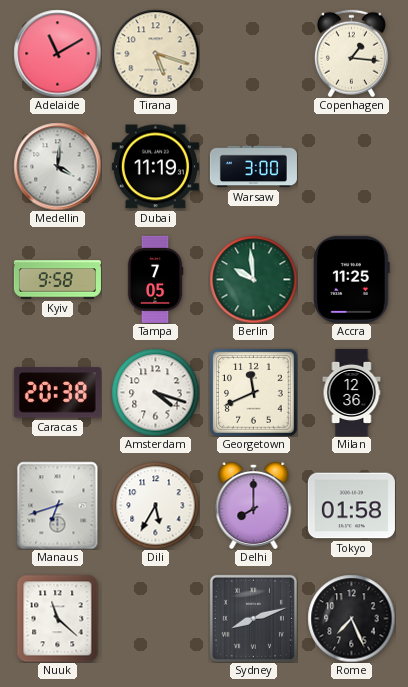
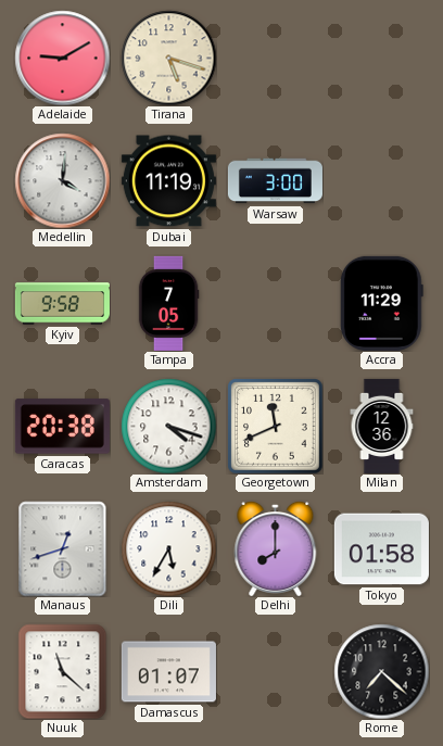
Adelaide: 11:10 -> 9:10 (62, 58)
Copenhagen: 1:16 -> none (351, 53)
Berlin: 9:59 -> none (253, 279)
Accra: 11:25 -> 11:29 (381, 303)
Manaus: 6:42 -> 12:42 (63, 548)
Damascus: none -> 01:07 (168, 672)
Sydney: 8:12 -> none (253, 618)
Rome: 7:26 -> 7:22 (381, 671)
